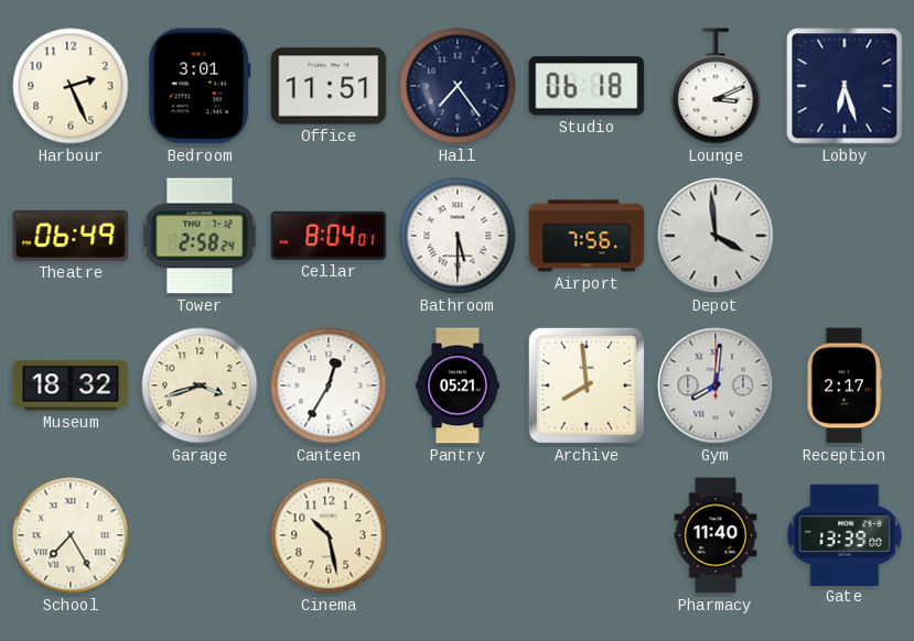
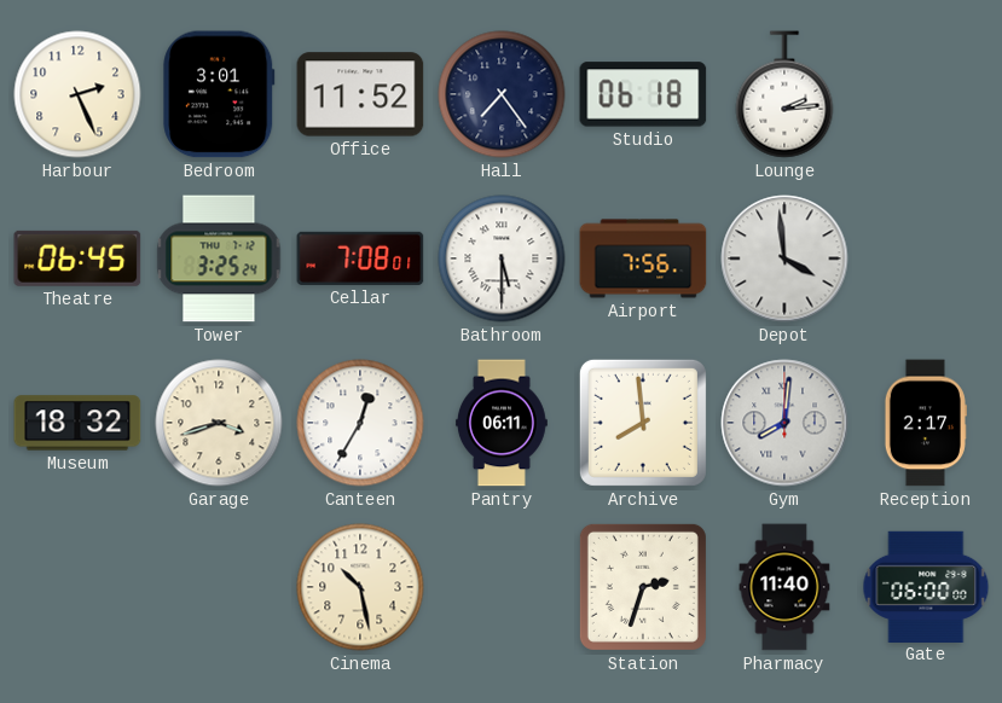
Office: 11:51 -> 11:52 (360, 94)
Lounge: 3:11 -> 2:14 (784, 94)
Lobby: 6:27 -> none (845, 86)
Theatre: 06:49 -> 06:45 (77, 258)
Tower: 2:58 -> 3:25 (219, 258)
Cellar: 8:04 -> 7:08 (360, 258)
Pantry: 05:21 -> 06:11 (502, 423)
School: 7:25 -> none (71, 535)
Station: none -> 2:33 (643, 587)
Gate: 13:39 -> 06:00 (926, 586)
